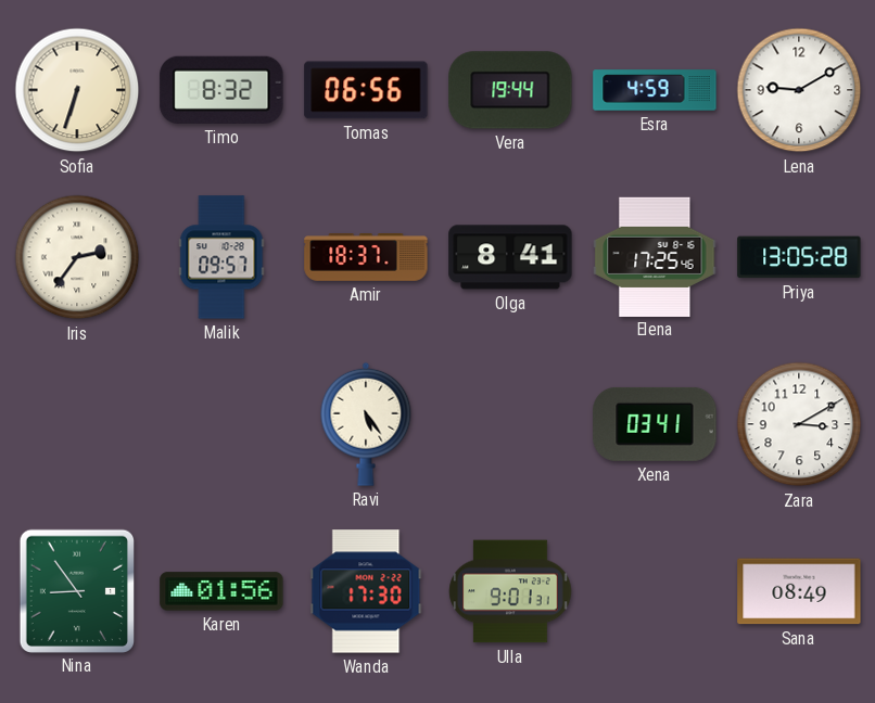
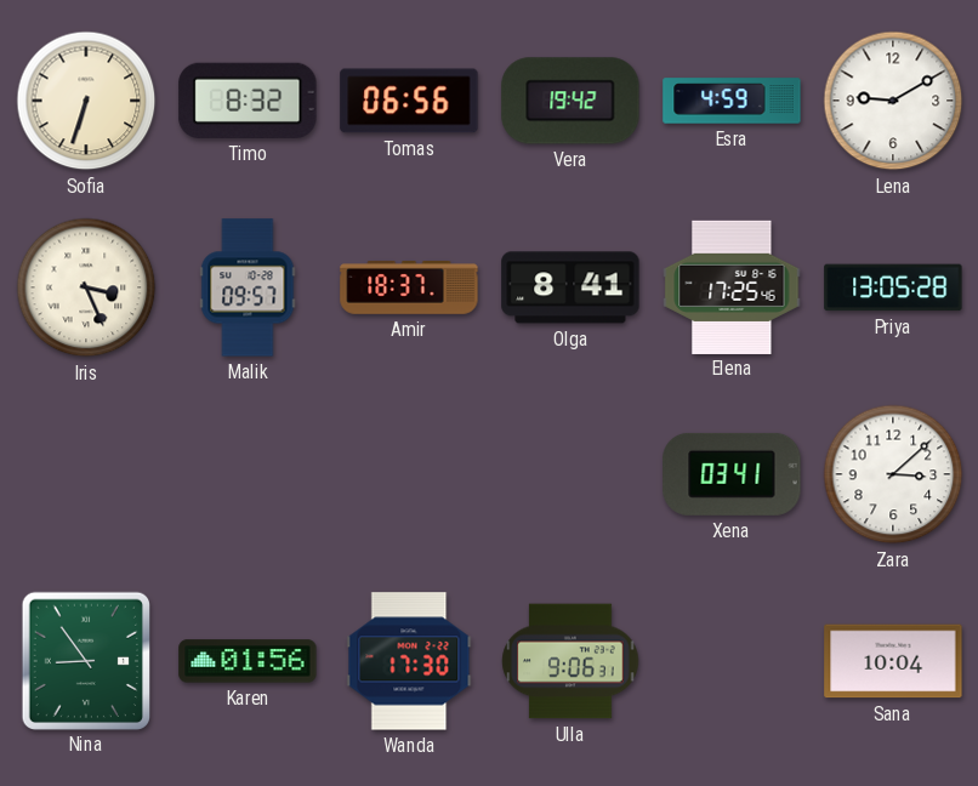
Vera: 19:44 -> 19:42 (570, 101)
Iris: 2:36 -> 3:26 (86, 287)
Ravi: 5:24 -> none (366, 424)
Zara: 3:10 -> 3:08 (893, 474)
Ulla: 9:01 -> 9:06 (570, 661)
Sana: 08:49 -> 10:04 (893, 661)
